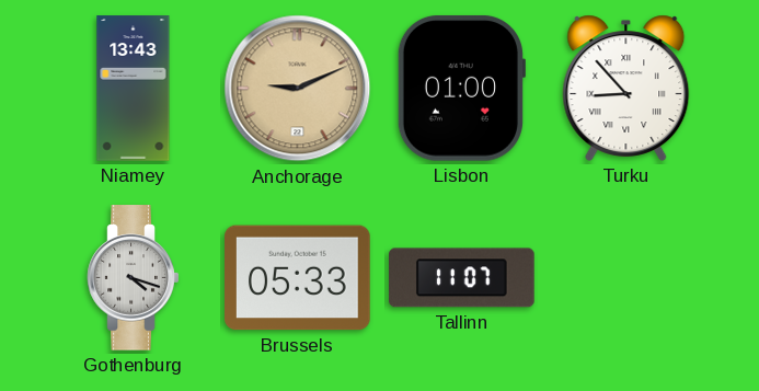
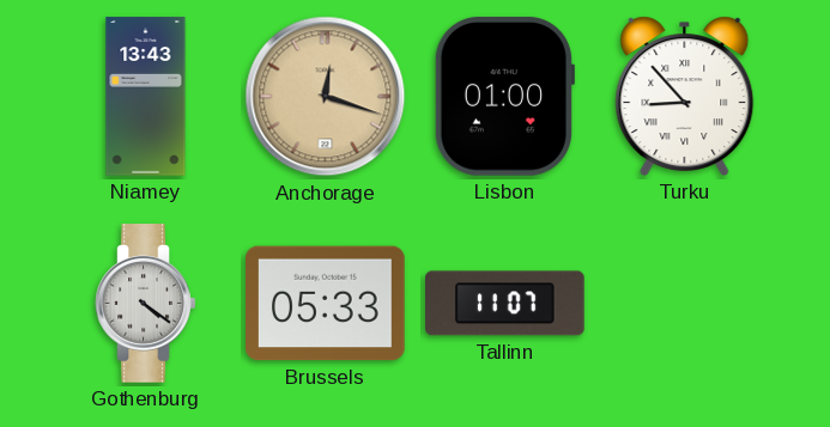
Anchorage: 9:11 -> 12:18 (326, 97)
Gothenburg: 4:18 -> 4:21 (146, 304)
